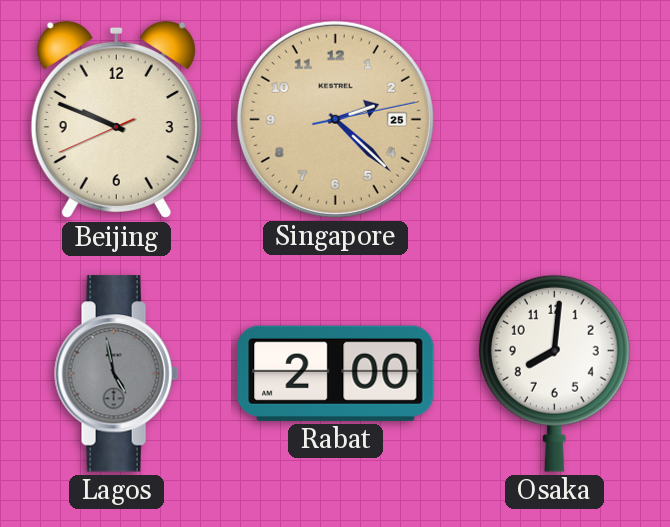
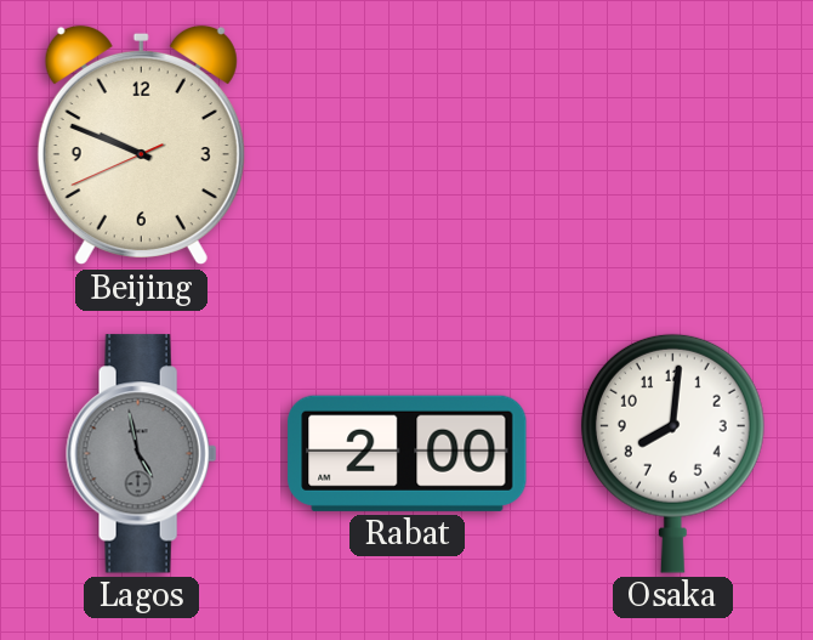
Singapore: 2:22 -> none (335, 119)
